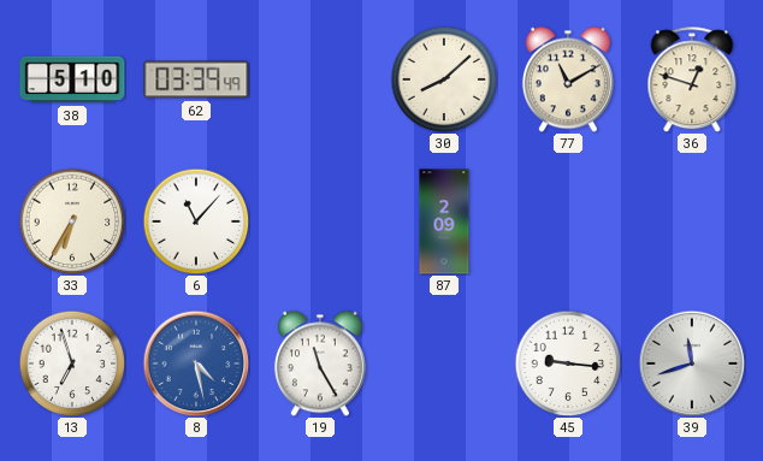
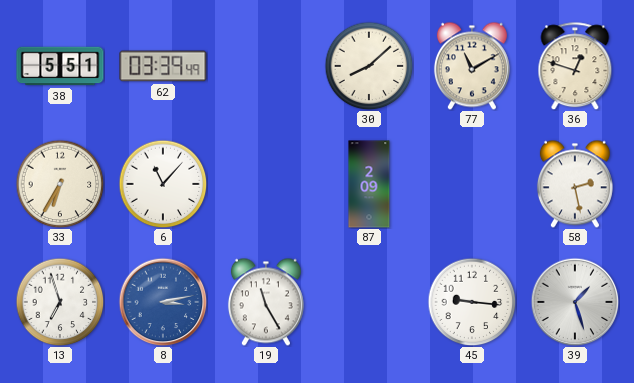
38: 5:10 -> 5:51 (60, 66)
58: none -> 2:28 (575, 184)
8: 4:28 -> 3:13 (163, 302)
39: 11:42 -> 1:27 (575, 302)
